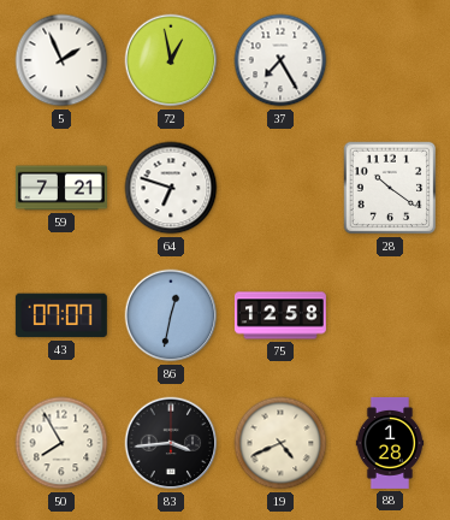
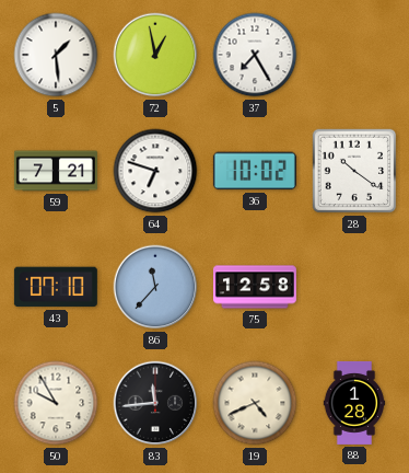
5: 1:56 -> 1:29 (56, 55)
36: none -> 10:02 (255, 171)
43: 07:07 -> 07:10 (56, 287)
86: 12:32 -> 11:37 (155, 287)
50: 7:55 -> 9:55 (56, 403)
83: 3:44 -> 11:44 (155, 403)
